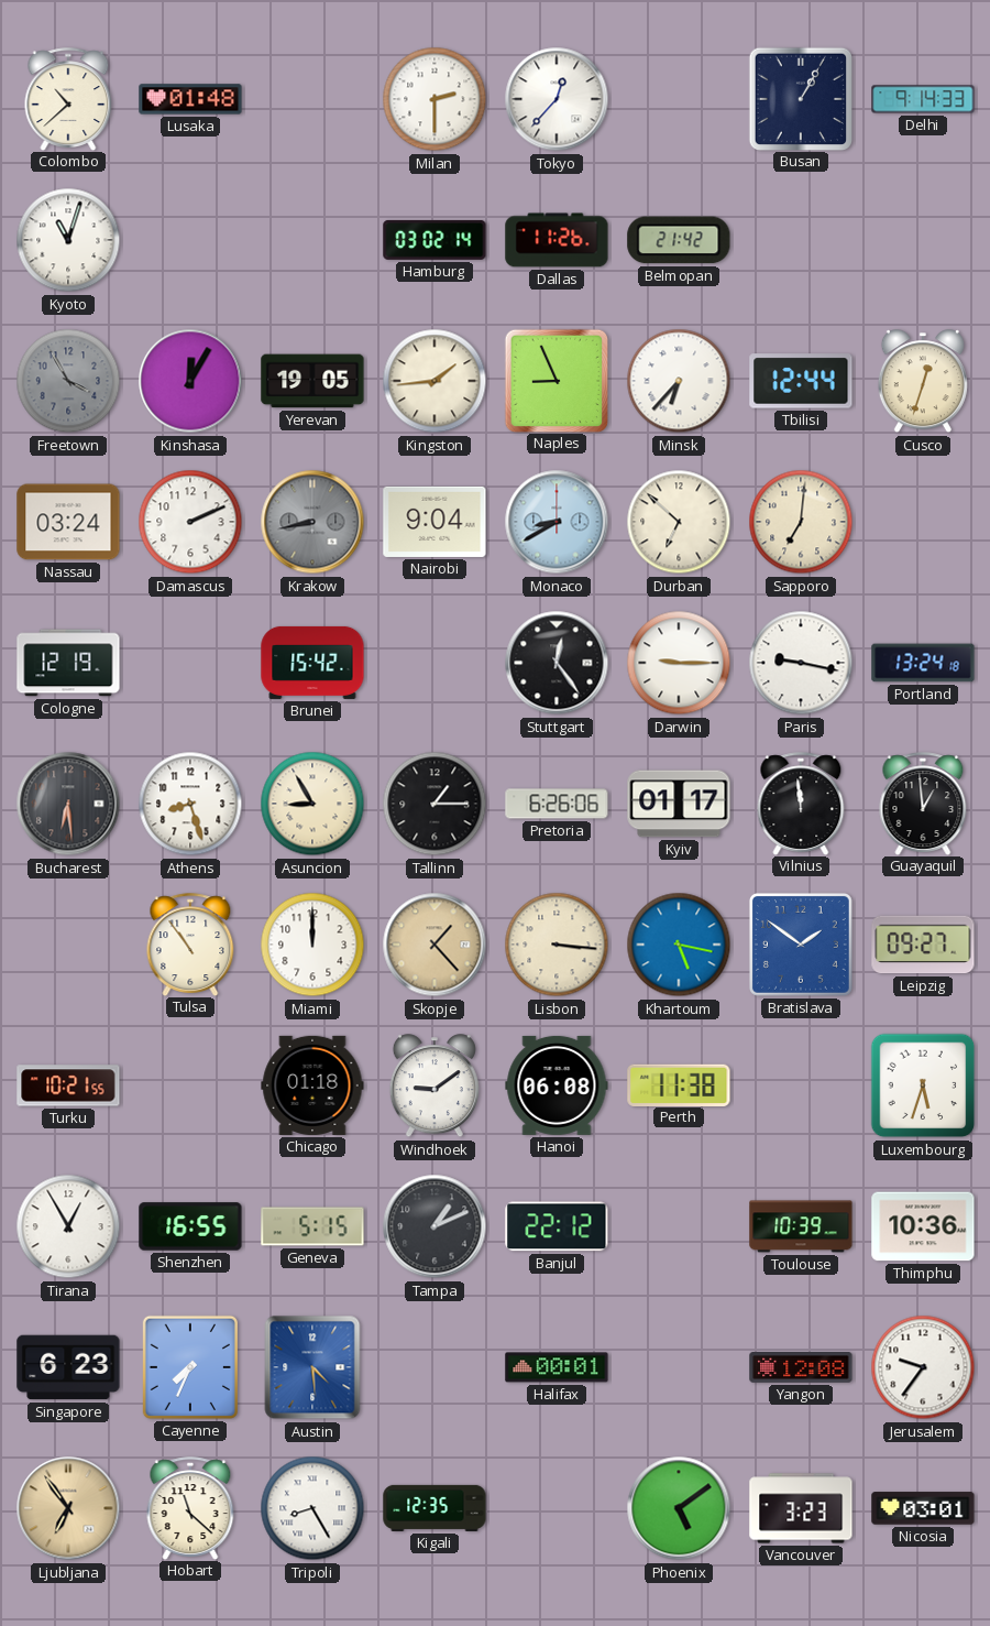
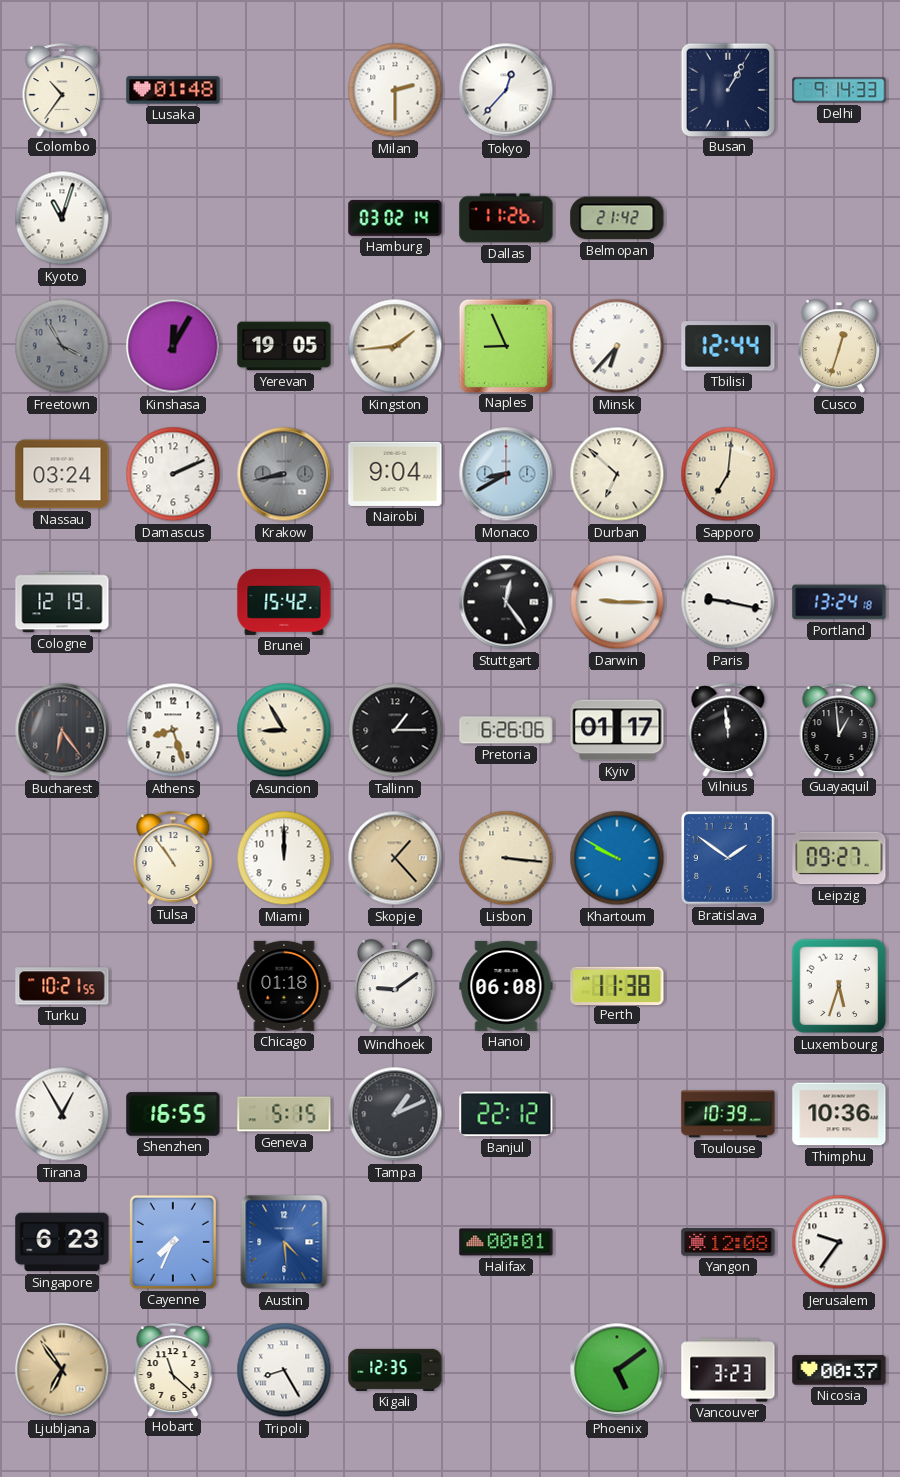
Colombo: 10:38 -> 10:36 (62, 90)
Bucharest: 6:29 -> 6:24 (62, 730)
Khartoum: 5:17 -> 9:50 (617, 858)
Nicosia: 03:01 -> 00:37 (839, 1370)
